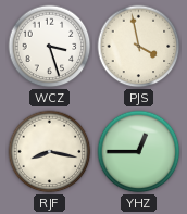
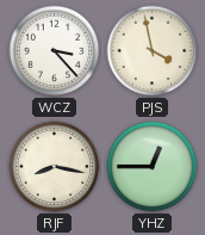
WCZ: 3:27 -> 3:23 (55, 51)
